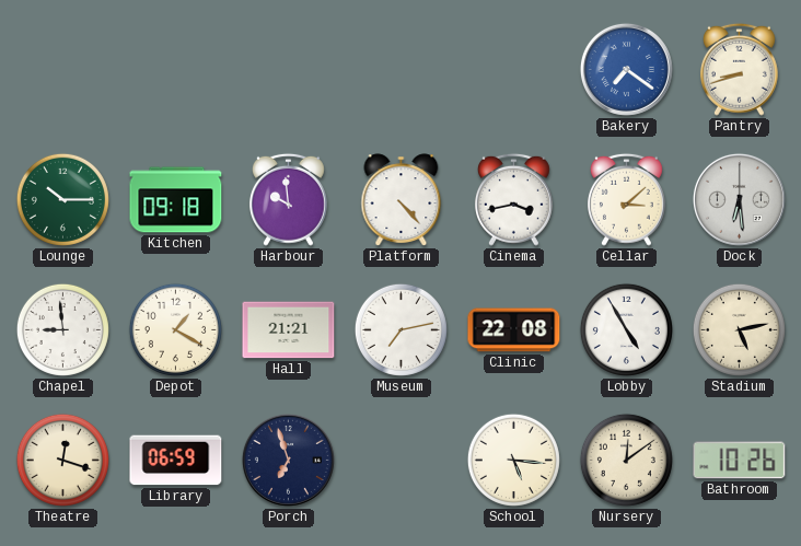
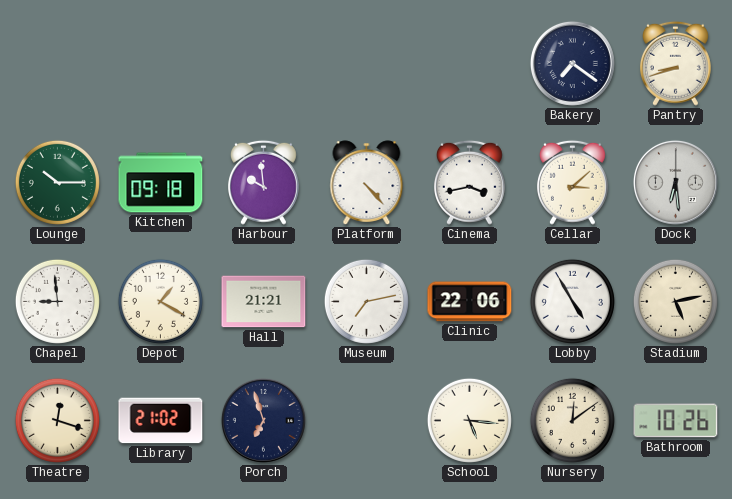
Bakery dial: blue -> navy (572, 63)
Clinic: 22:08 -> 22:06 (470, 302)
Library: 06:59 -> 21:02 (161, 421)
